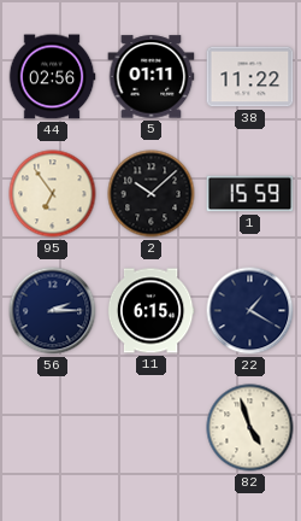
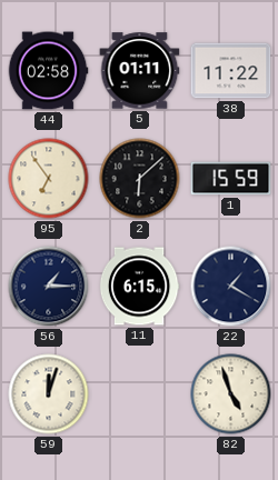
44: 02:56 -> 02:58 (48, 71)
2: 10:08 -> 6:08 (140, 179)
56: 2:15 -> 1:15 (49, 287)
59: none -> 12:03 (49, 394)
